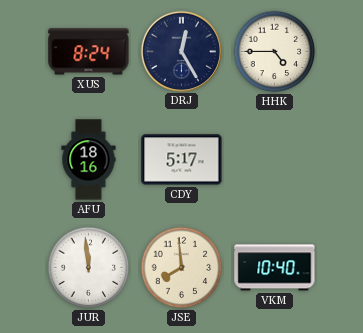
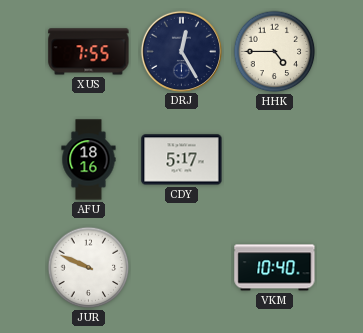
XUS: 8:24 -> 7:55 (89, 52)
JUR: 11:59 -> 9:49 (89, 268)
JSE: 7:59 -> none (182, 268)
